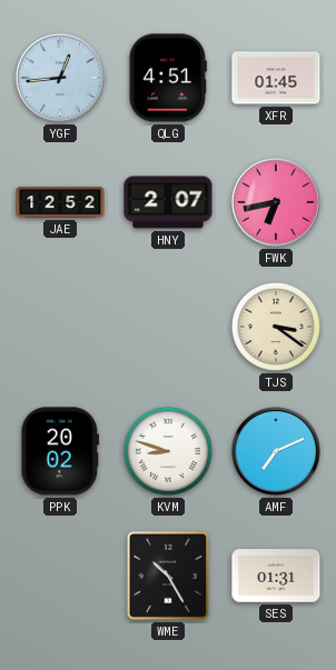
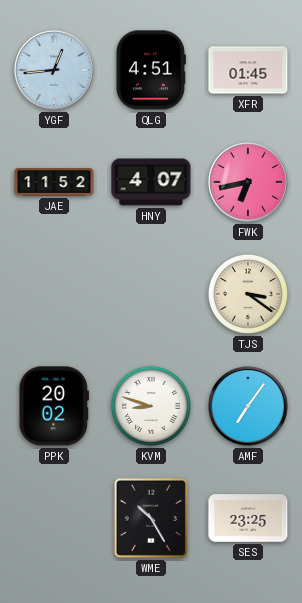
JAE: 12:52 -> 11:52 (54, 182)
HNY: 2:07 -> 4:07 (151, 182)
AMF: 7:11 -> 7:06 (248, 406)
SES: 01:31 -> 23:25 (248, 518)
